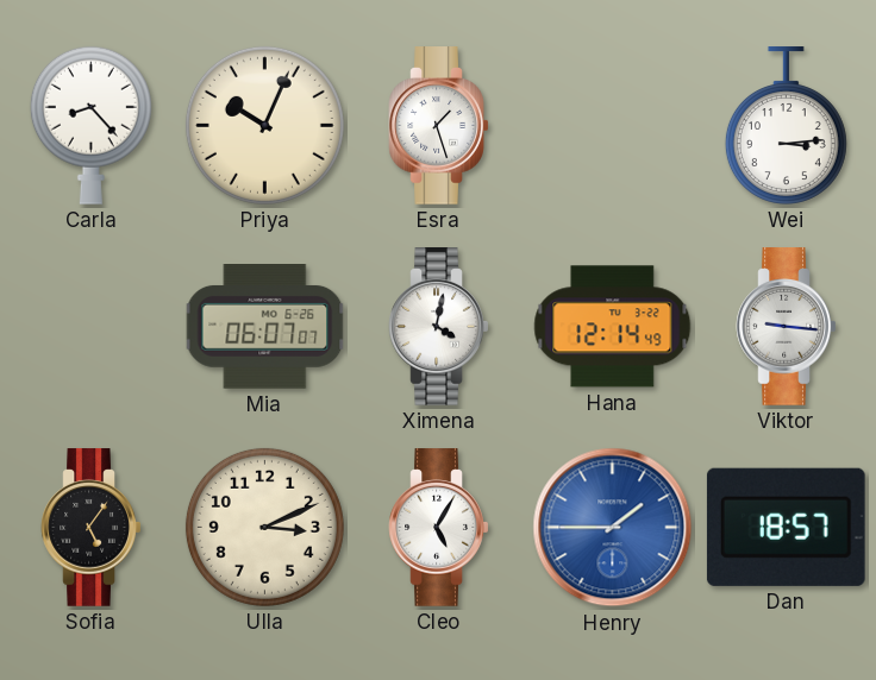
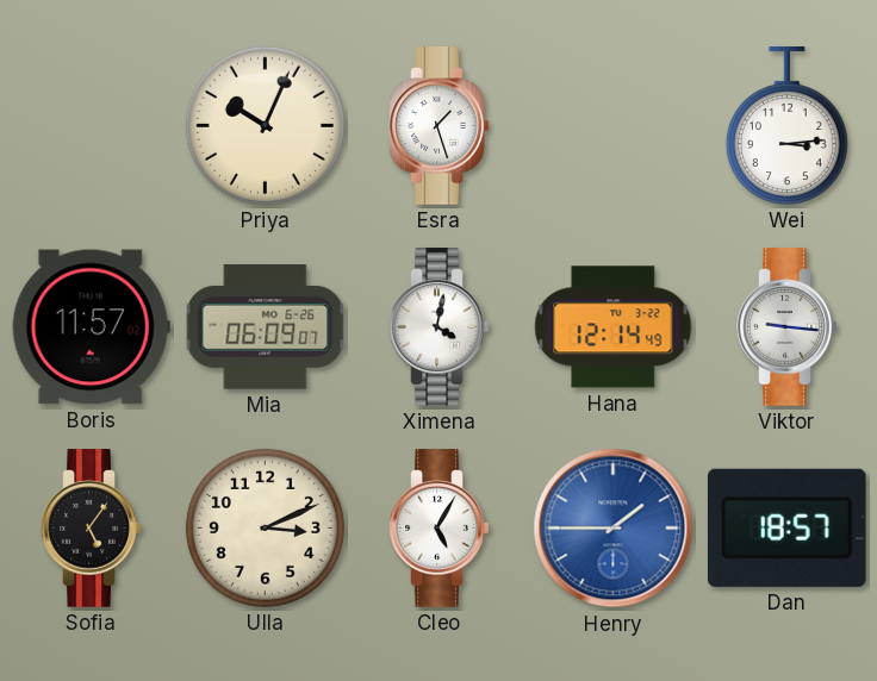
Carla: 8:23 -> none (90, 125)
Boris: none -> 11:57 (91, 327)
Mia: 06:07 -> 06:09 (266, 327)
